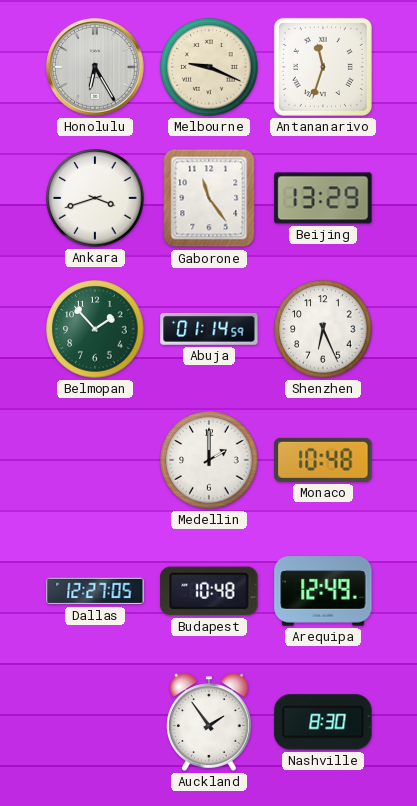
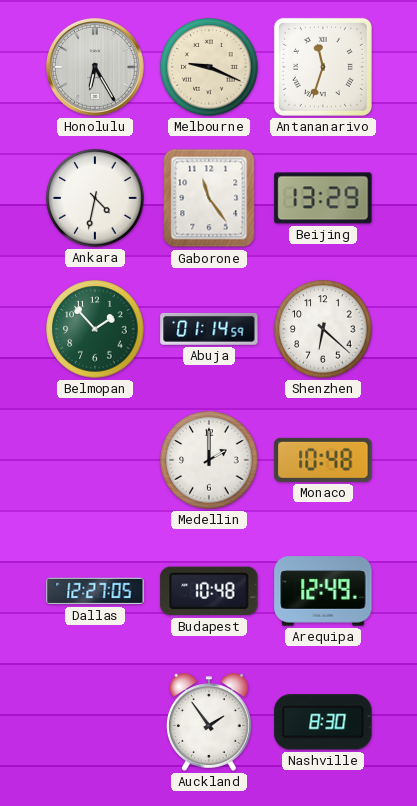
Ankara: 3:42 -> 4:32 (95, 198)
Shenzhen: 6:26 -> 6:22 (323, 329)
